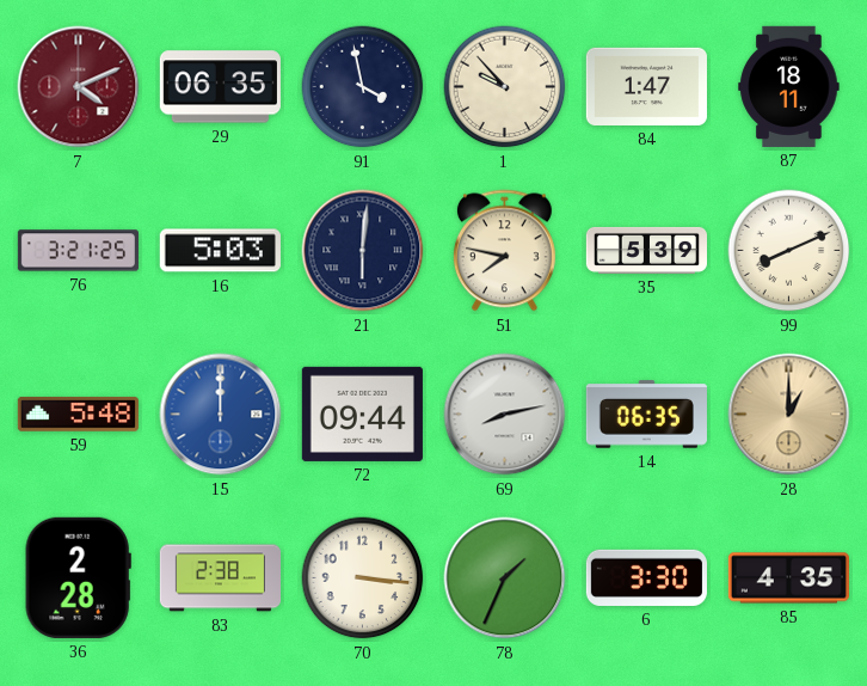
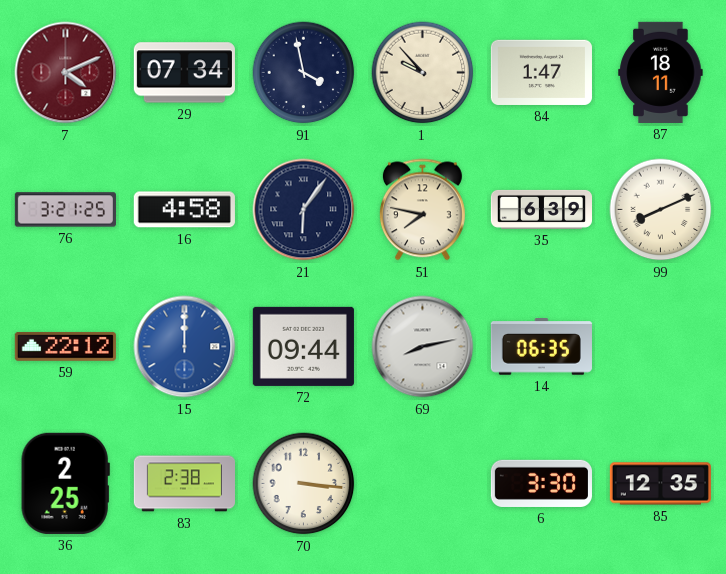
29: 06:35 -> 07:34 (184, 73)
16: 5:03 -> 4:58 (184, 210)
21: 6:01 -> 6:06 (304, 210)
35: 5:39 -> 6:39 (541, 209)
59: 5:48 -> 22:12 (65, 346)
28: 1:00 -> none (789, 415)
36: 2:28 -> 2:25 (65, 483)
78: 1:34 -> none (505, 578)
85: 4:35 -> 12:35 (660, 484)
